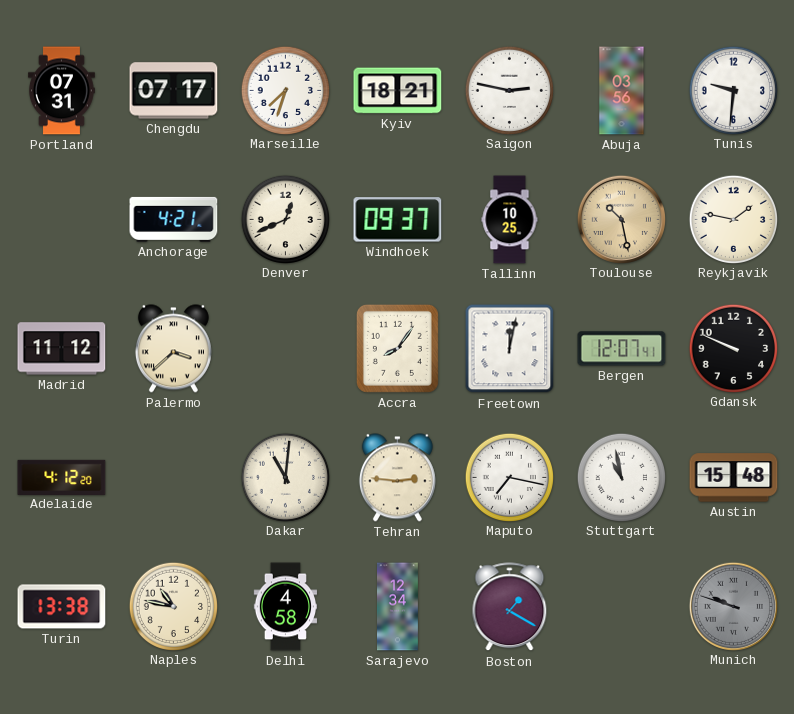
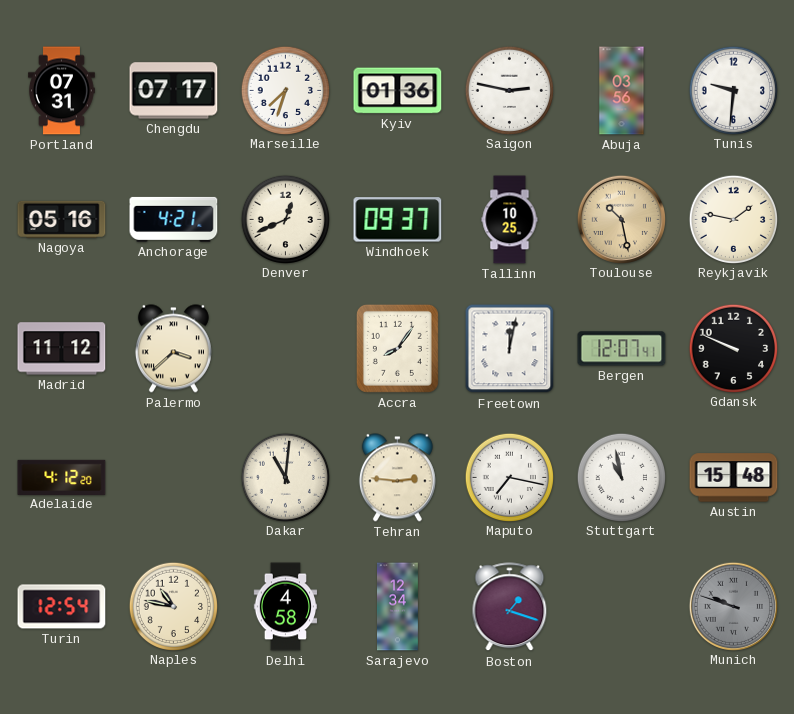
Kyiv: 18:21 -> 01:36 (398, 91)
Nagoya: none -> 05:16 (62, 219)
Turin: 13:38 -> 12:54 (62, 607)
Boston: 1:20 -> 1:18 (510, 607)
